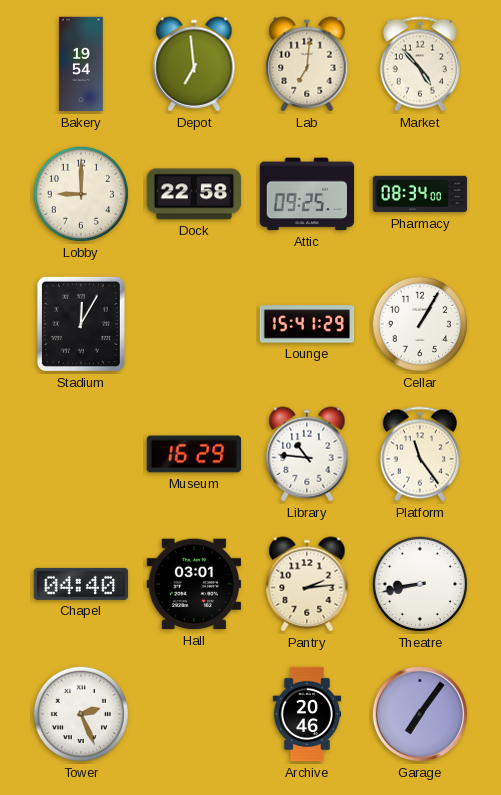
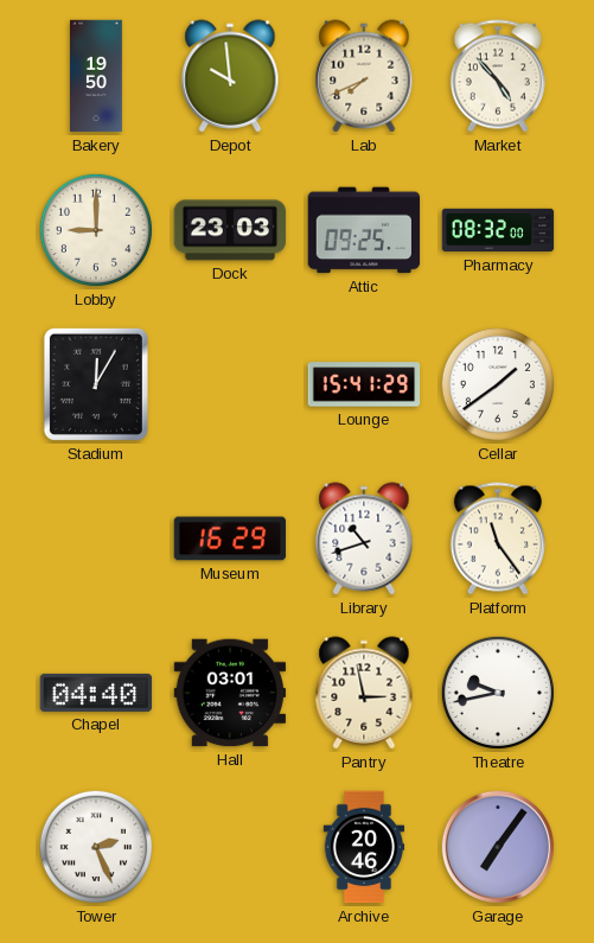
Bakery: 19:54 -> 19:50 (97, 76)
Depot: 6:59 -> 9:59 (230, 76)
Lab: 7:01 -> 7:41 (364, 76)
Dock: 22:58 -> 23:03 (230, 230)
Pharmacy: 08:34 -> 08:32 (498, 230)
Cellar: 1:05 -> 1:39 (498, 384)
Library: 10:46 -> 10:42 (364, 539)
Pantry: 2:14 -> 2:58 (364, 693)
Theatre: 8:43 -> 9:43 (498, 693)
